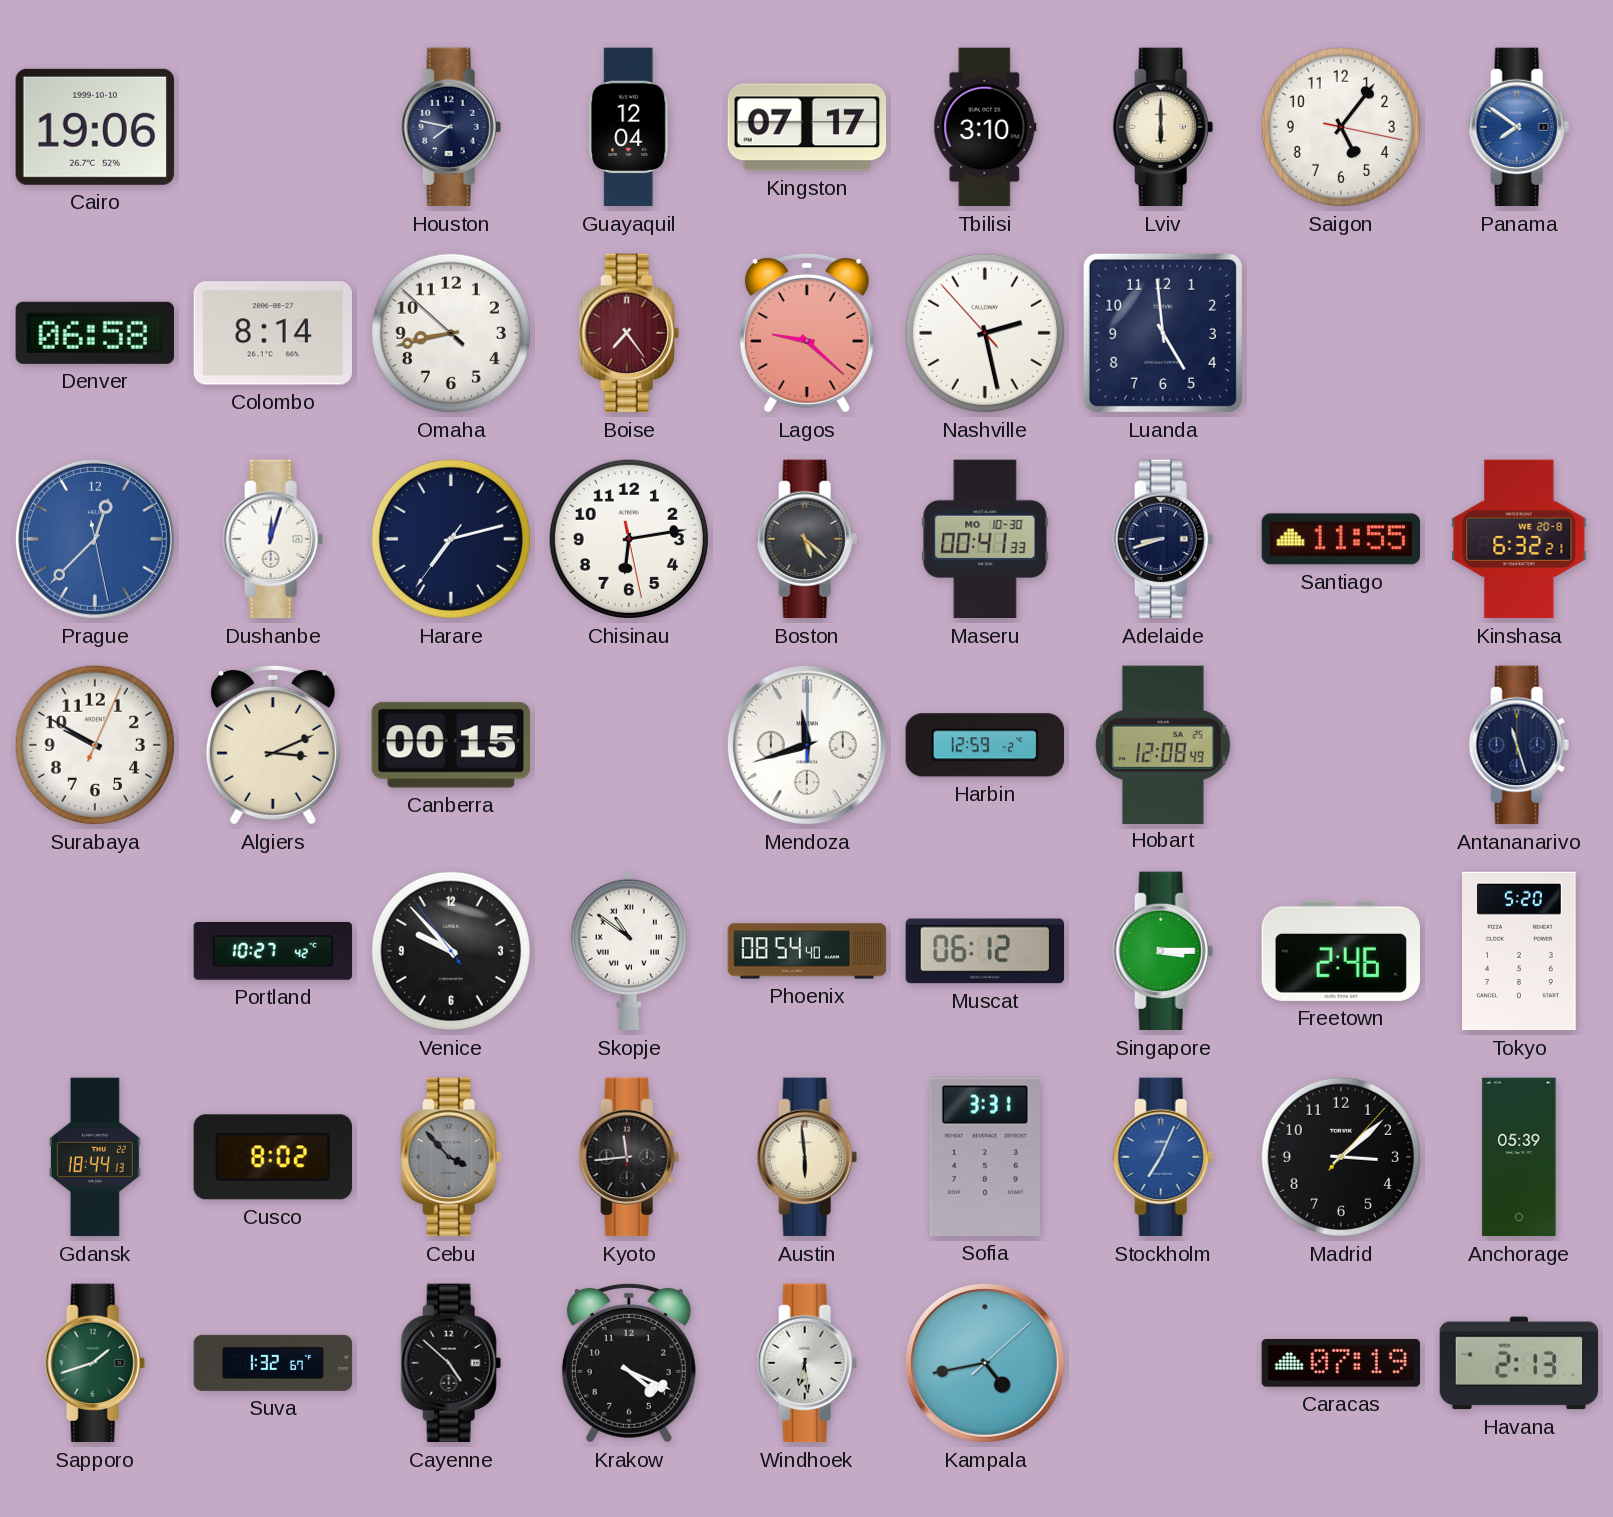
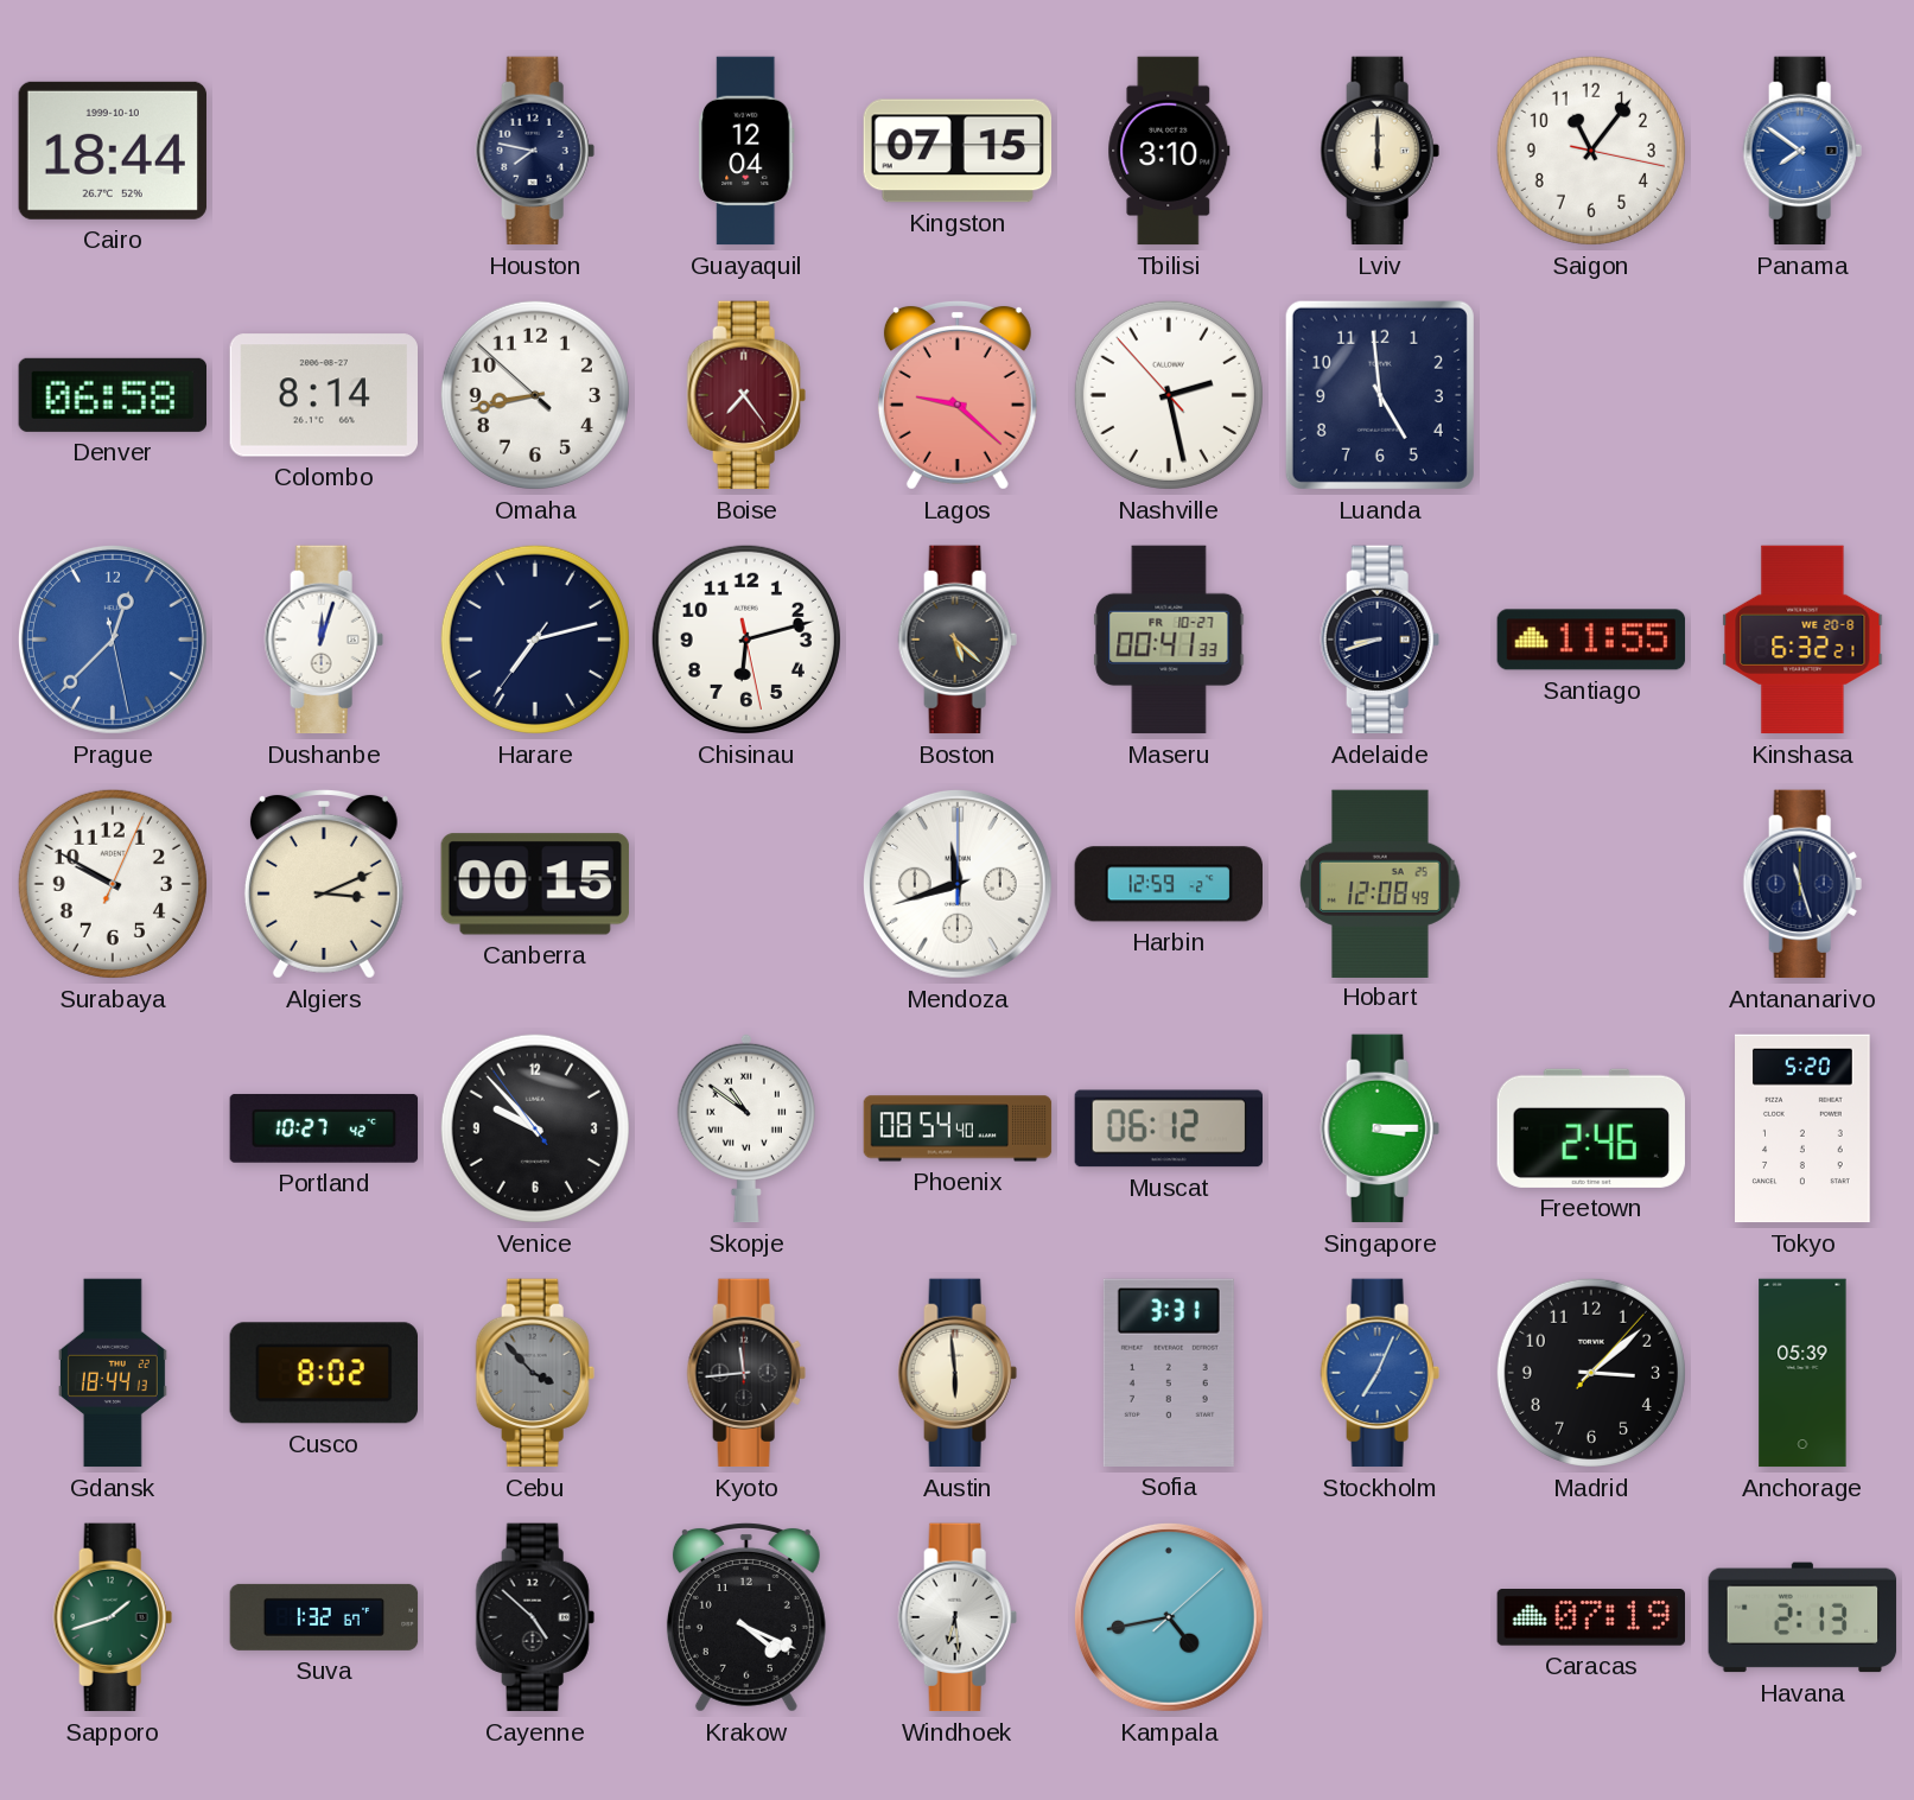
Cairo: 19:06 -> 18:44 (113, 151)
Kingston: 07:17 -> 07:15 (958, 151)
Saigon: 5:06 -> 11:06 (1591, 151)
Chisinau: 6:13 -> 6:12 (746, 640)
Maseru date: MO 10-30 -> FR 10-27 (1169, 640)
